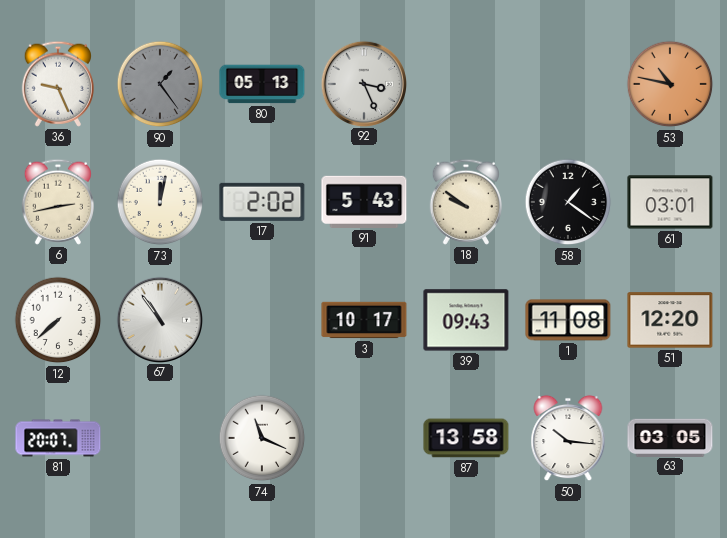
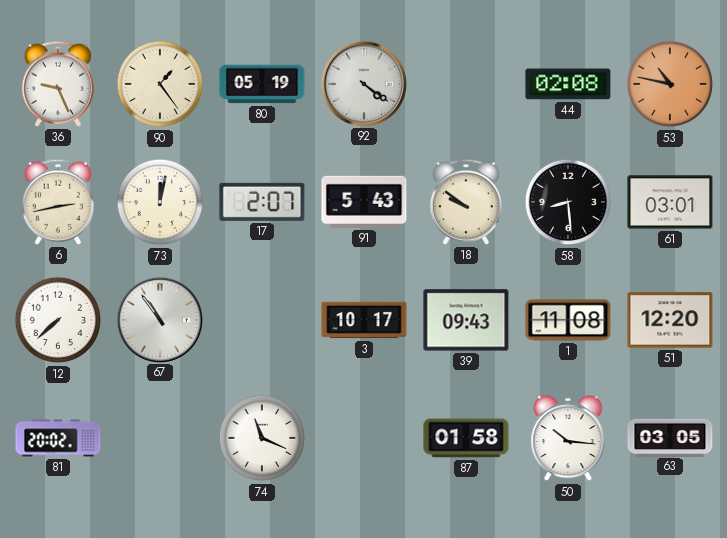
90 dial: grey -> cream (160, 84)
80: 05:13 -> 05:19 (262, 84)
92: 3:26 -> 4:21 (363, 83)
44: none -> 02:08 (568, 84)
17: 2:02 -> 2:07 (262, 202)
58: 1:21 -> 8:29 (568, 202)
81: 20:07 -> 20:02 (58, 438)
87: 13:58 -> 01:58 (466, 438)
